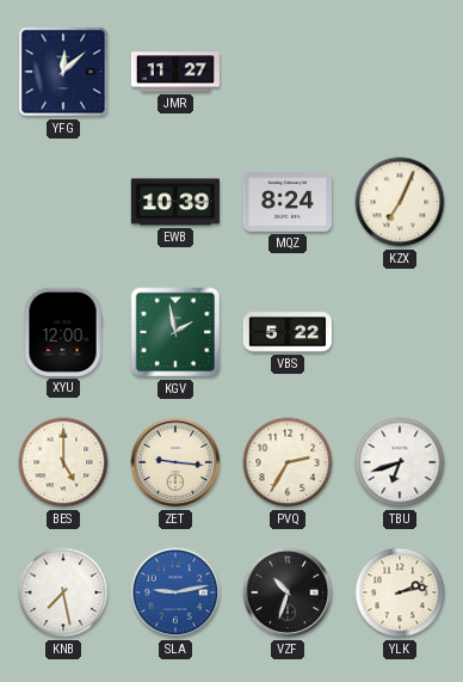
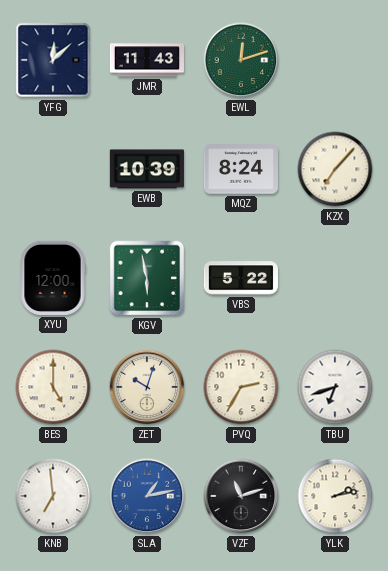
JMR: 11:27 -> 11:43 (146, 60)
EWL: none -> 12:12 (241, 60)
KZX: 7:04 -> 7:07 (335, 169)
KGV: 1:58 -> 5:58 (147, 278)
ZET: 9:16 -> 10:03 (147, 387)
KNB: 7:28 -> 6:59 (53, 496)
SLA: 9:13 -> 1:13 (147, 496)
VZF: 10:33 -> 11:12 (241, 496)
